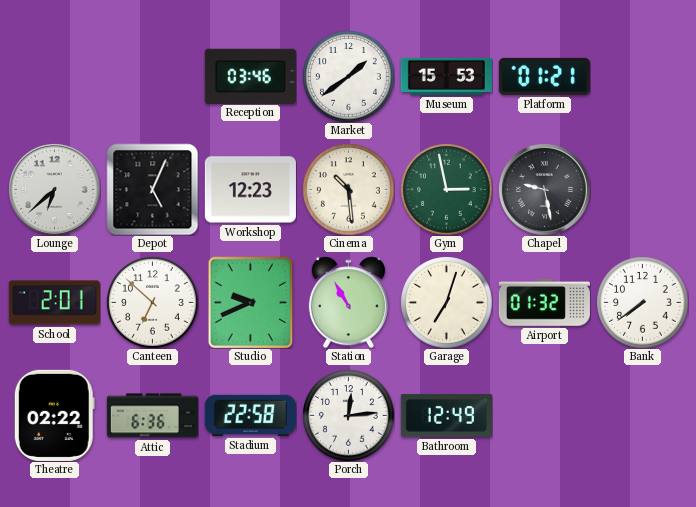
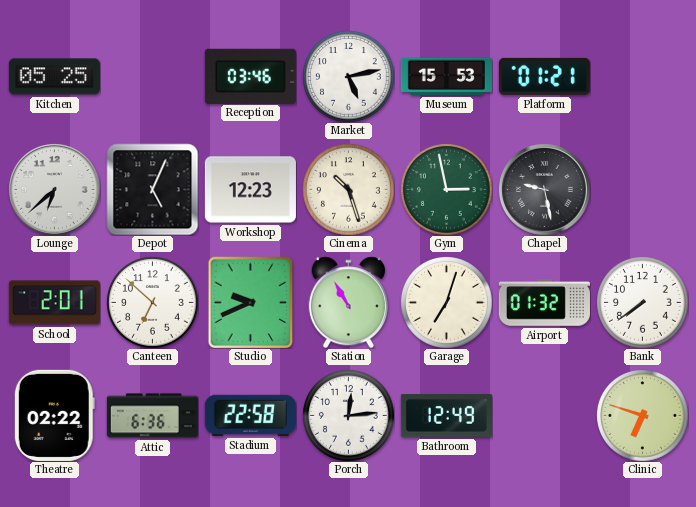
Kitchen: none -> 05:25 (54, 77)
Market: 1:39 -> 5:13 (348, 76)
Cinema: 10:29 -> 10:27 (348, 189)
Clinic: none -> 6:48 (642, 415)
